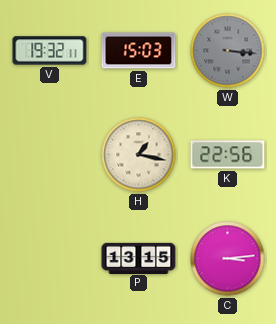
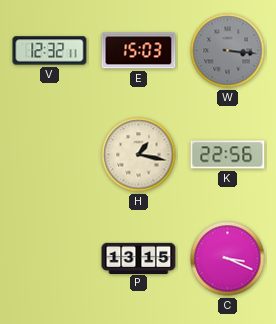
V: 19:32 -> 12:32 (50, 51)
C: 3:14 -> 3:19 (228, 259)
